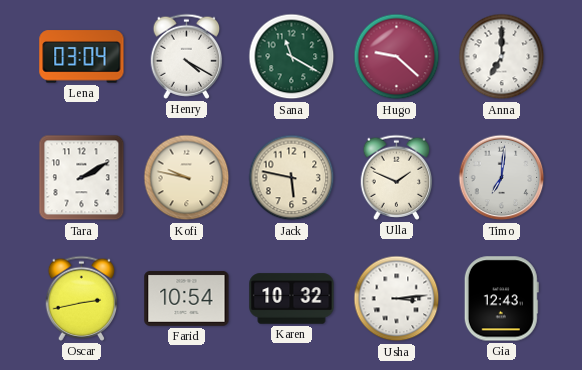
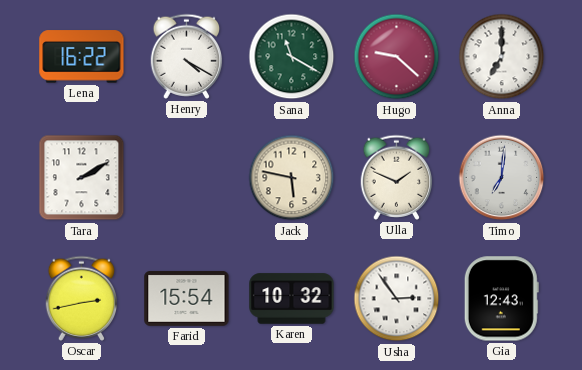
Lena: 03:04 -> 16:22 (82, 57)
Kofi: 9:47 -> none (187, 178)
Farid: 10:54 -> 15:54 (187, 298)
Usha: 3:14 -> 2:54 (397, 299)
